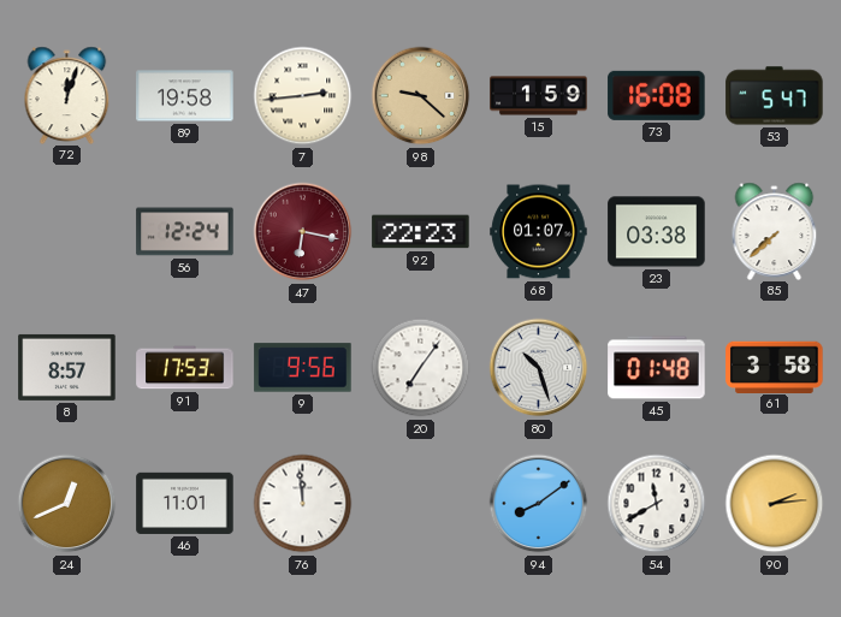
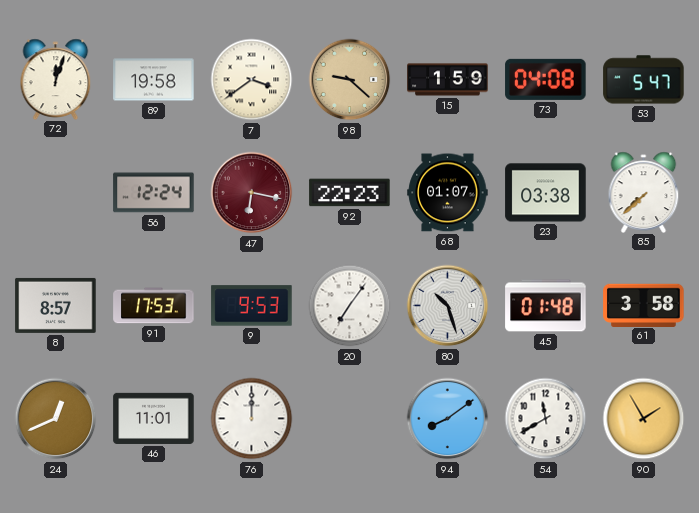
7: 2:44 -> 3:39 (252, 80)
73: 16:08 -> 04:08 (546, 79)
9: 9:56 -> 9:53 (252, 306)
76: 11:59 -> 12:00 (252, 419)
90: 2:14 -> 1:55 (644, 419)
